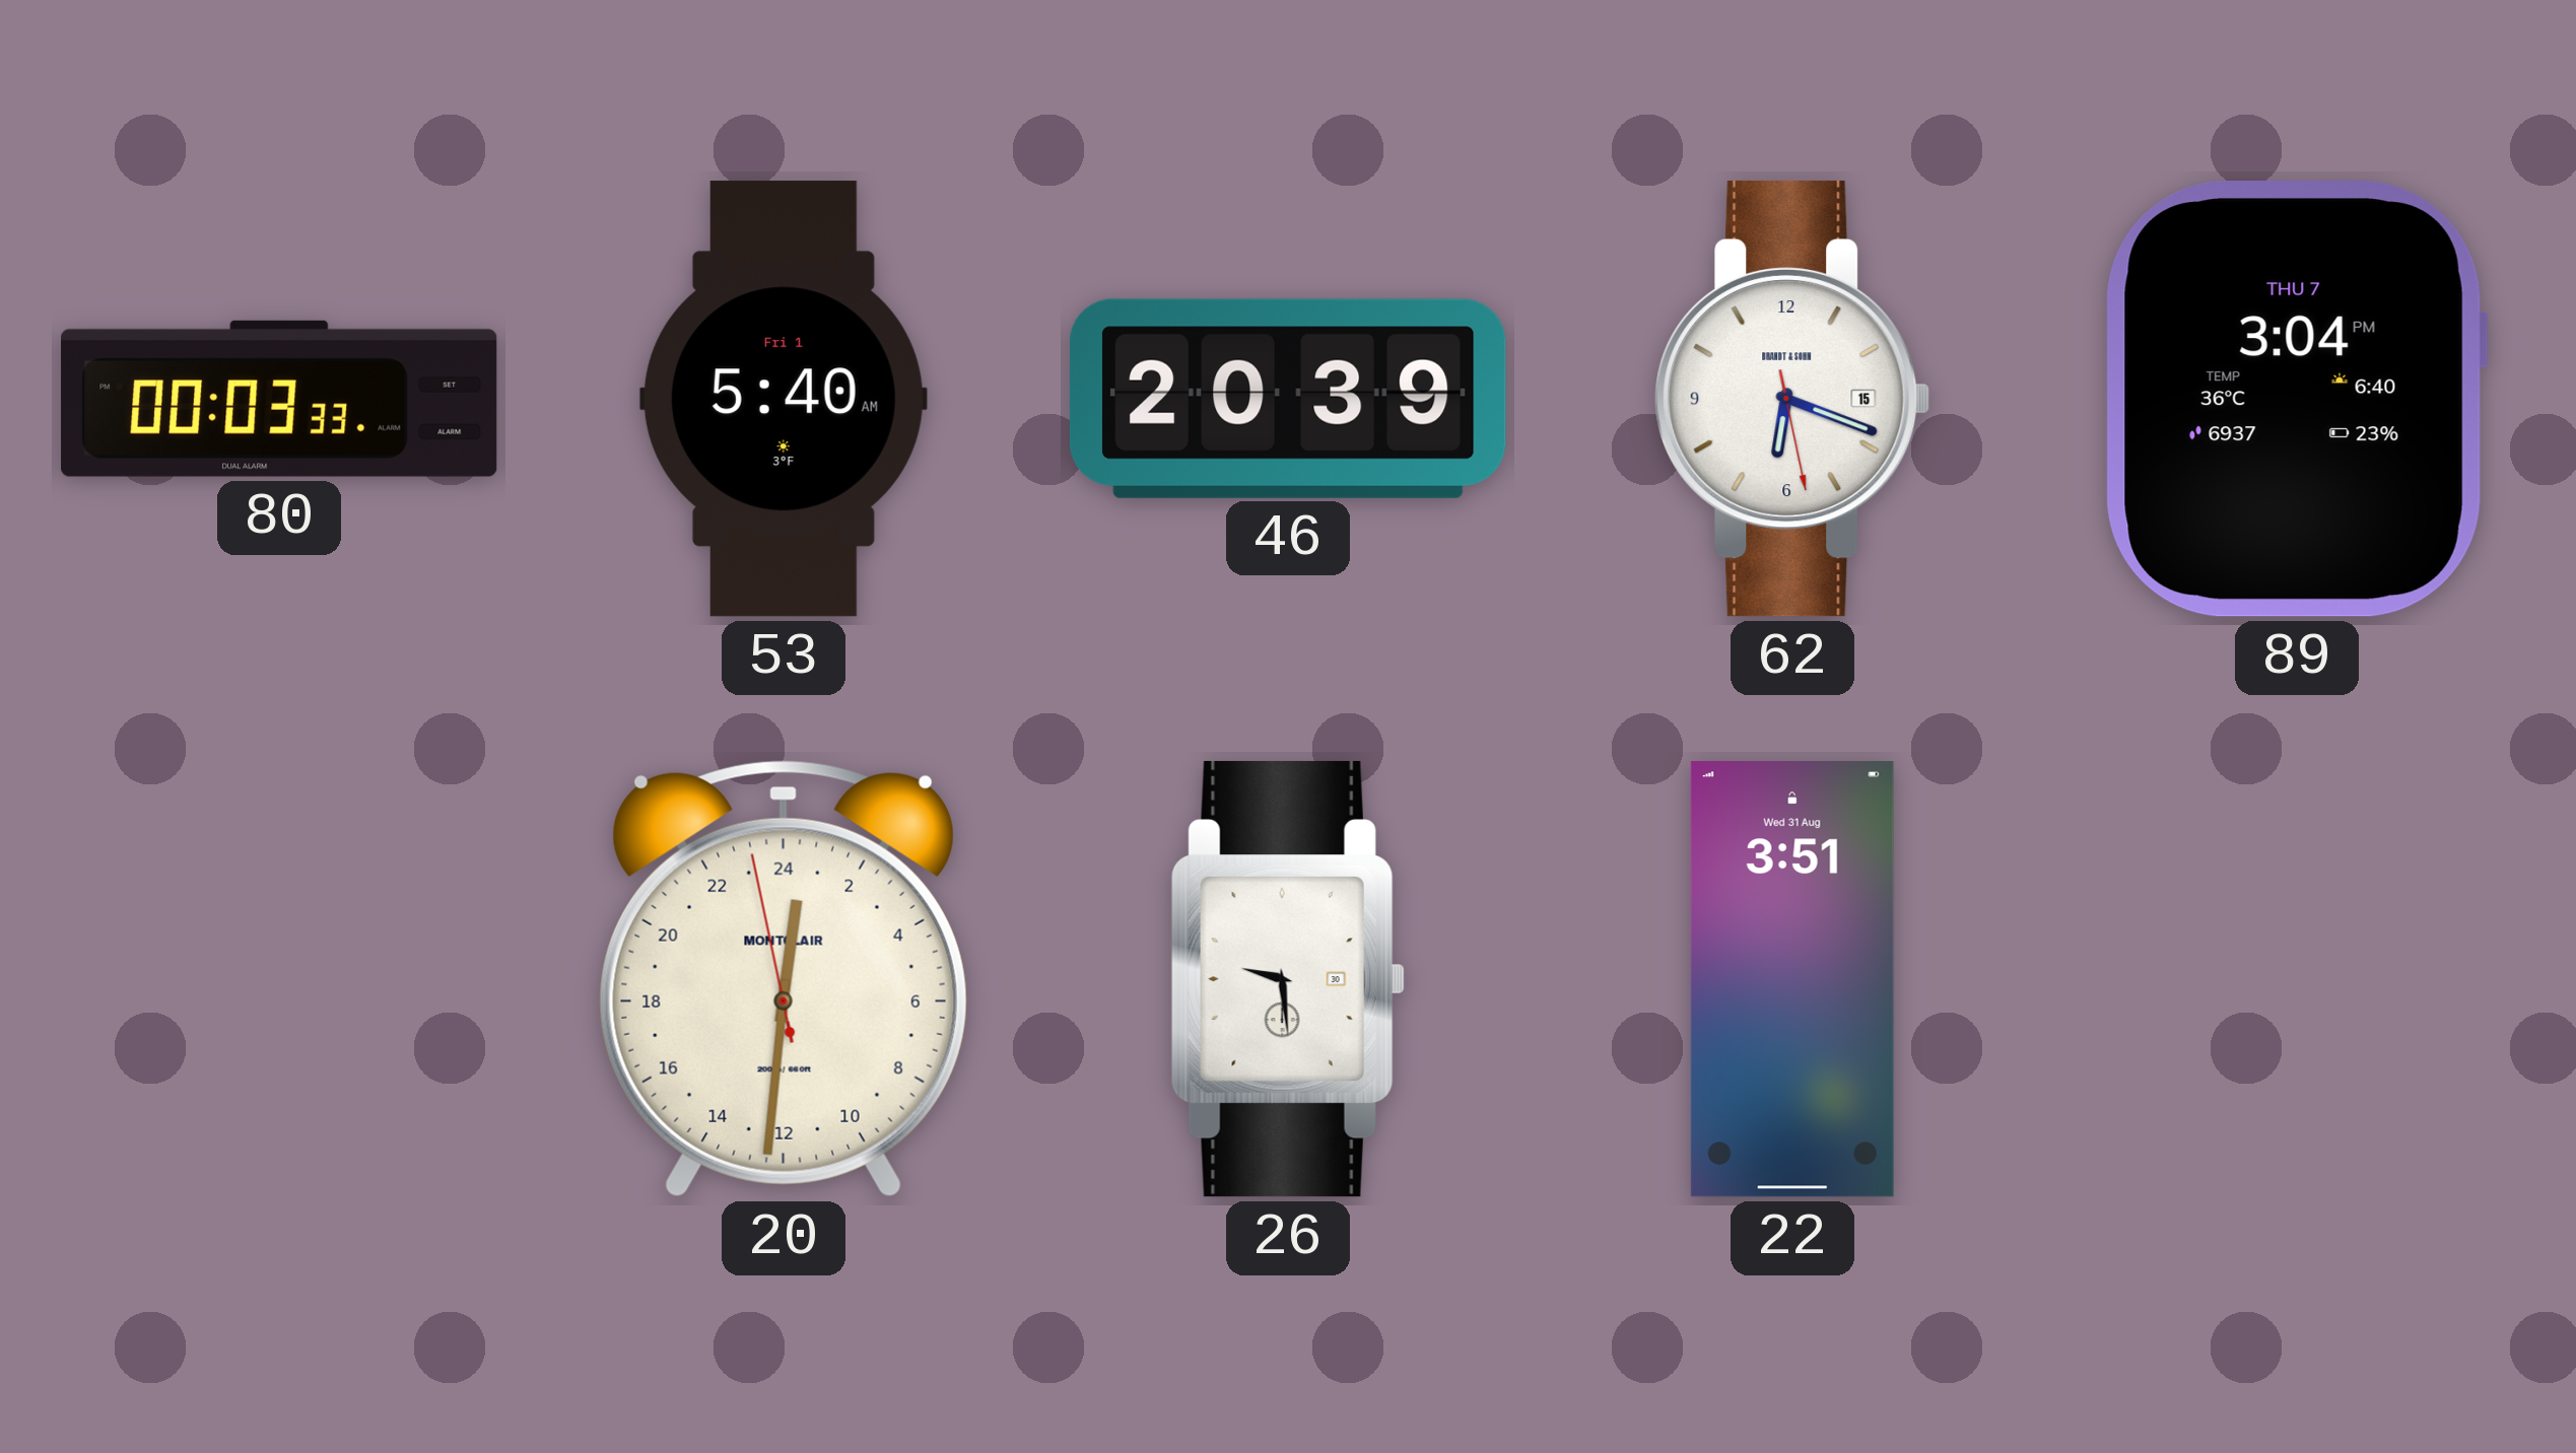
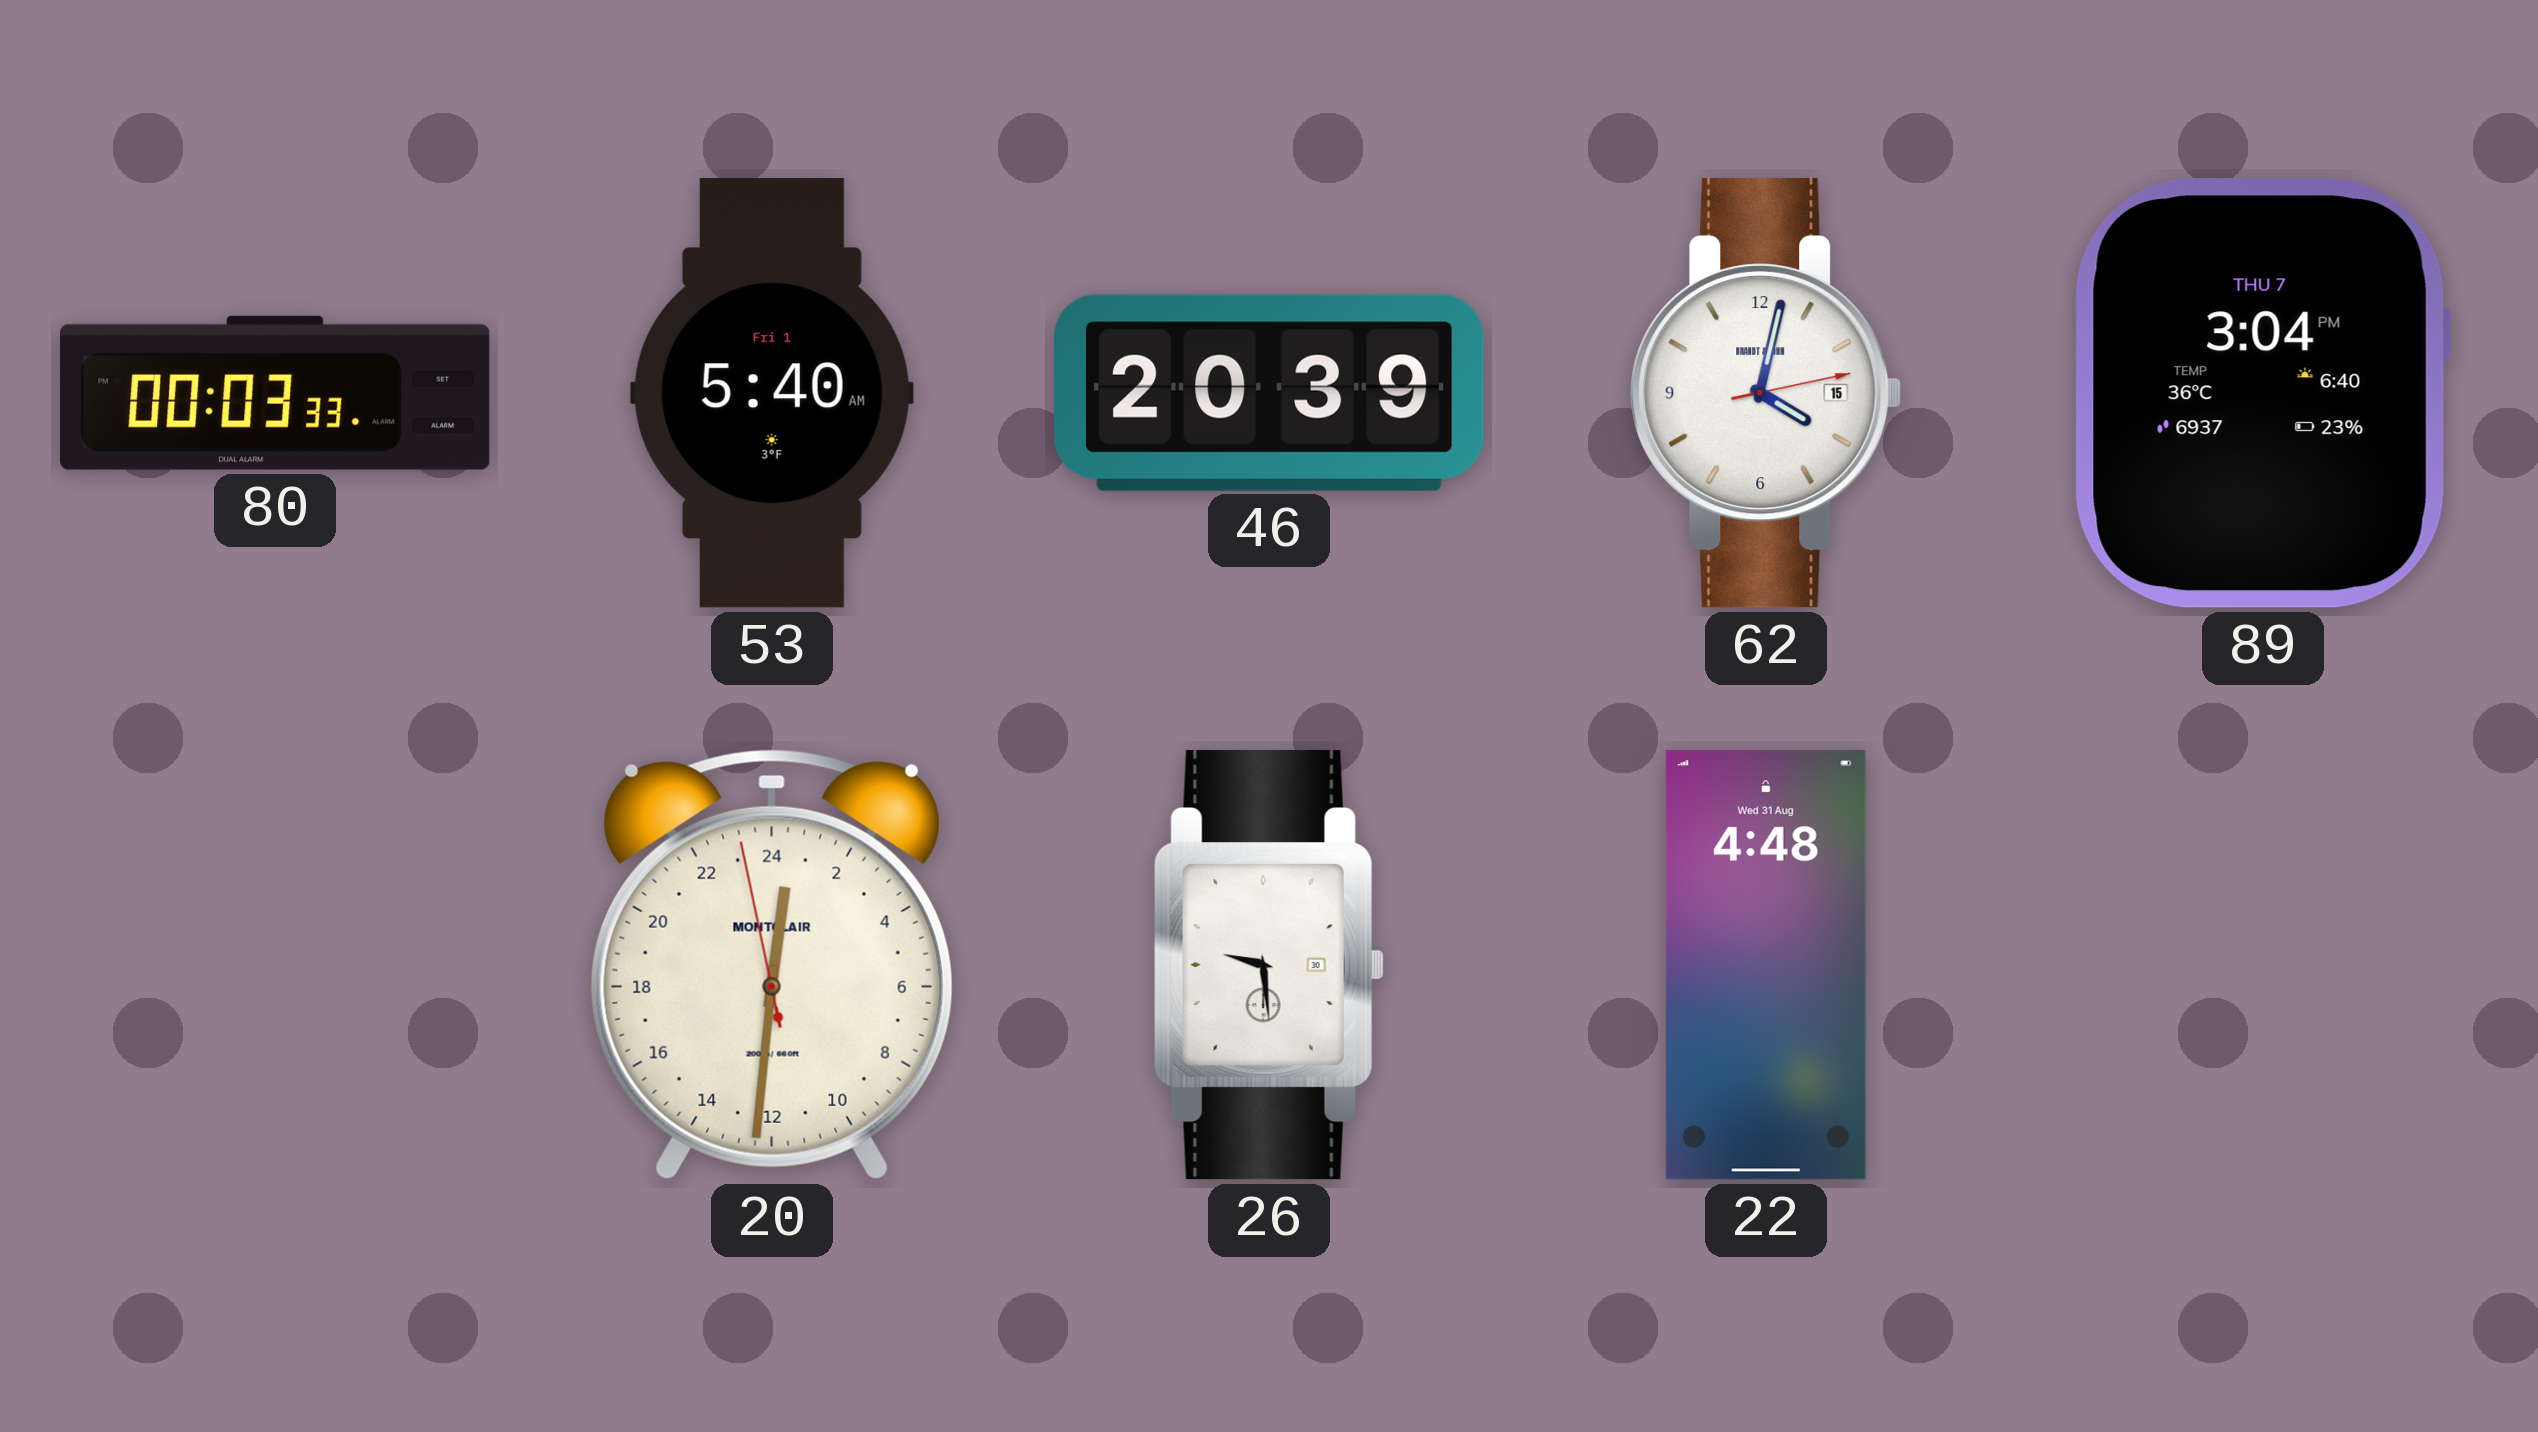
62: 6:18 -> 4:02 (1766, 393)
22: 3:51 -> 4:48 (1766, 965)
